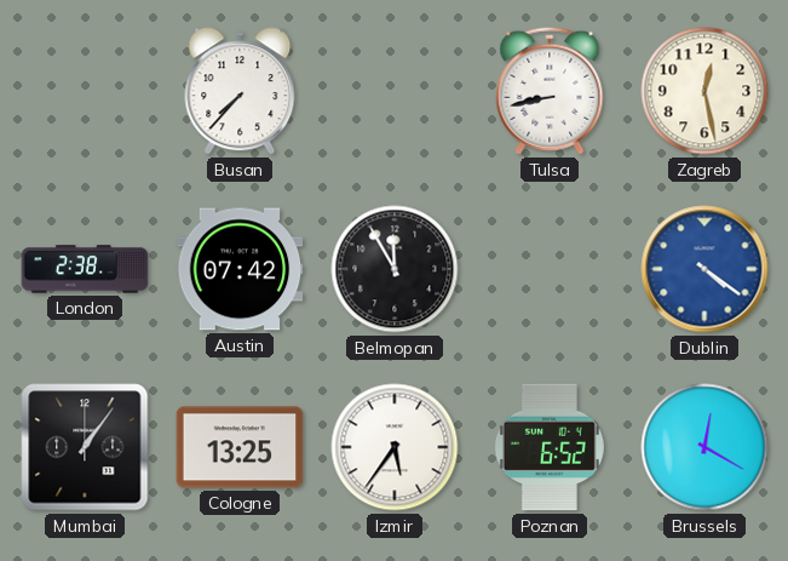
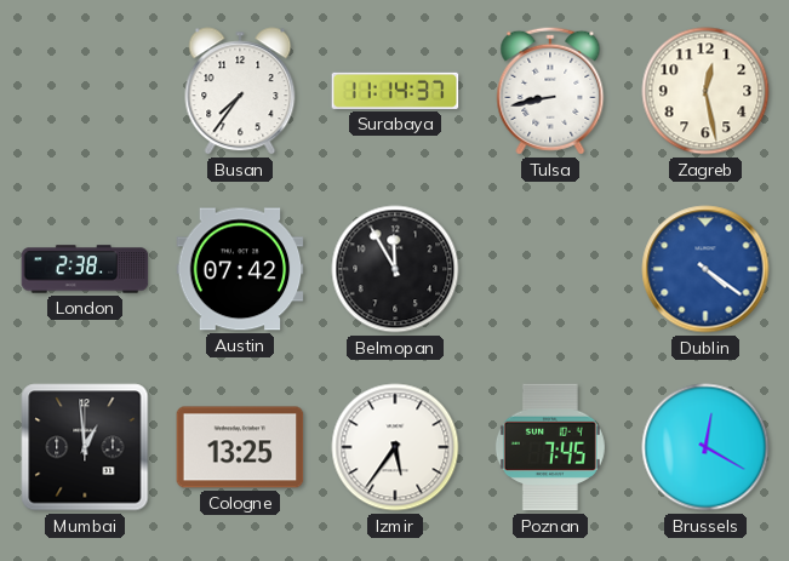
Busan: 7:37 -> 7:36 (240, 91)
Surabaya: none -> 11:14 (395, 91)
Mumbai: 1:06 -> 12:59 (85, 447)
Poznan: 6:52 -> 7:45 (550, 447)
